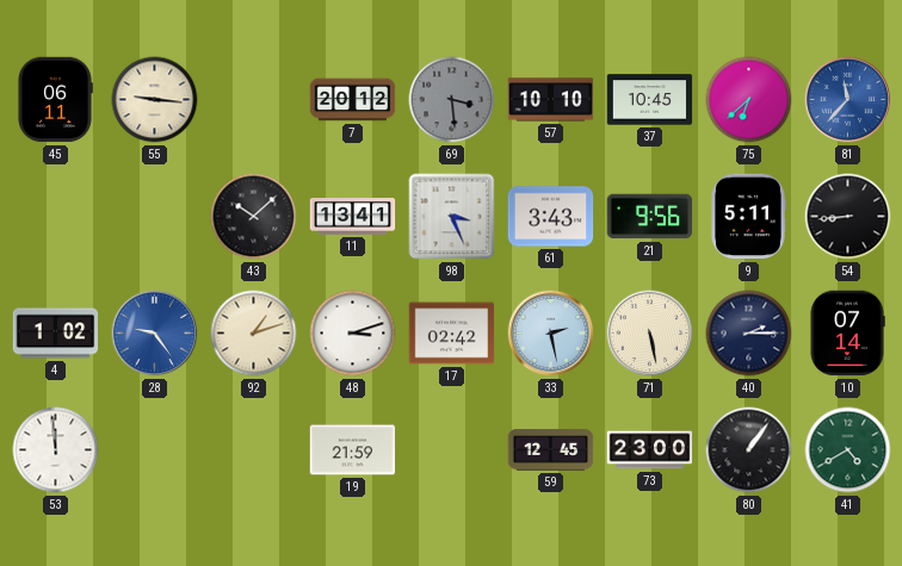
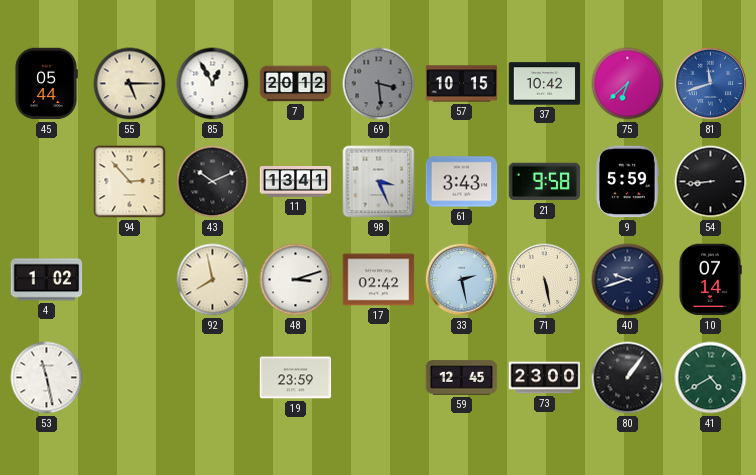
45: 06:11 -> 05:44 (46, 84)
55: 9:16 -> 5:15 (130, 84)
85: none -> 12:55 (213, 84)
57: 10:10 -> 10:15 (462, 84)
37: 10:45 -> 10:42 (545, 84)
81: 11:37 -> 11:42 (711, 84)
94: none -> 2:53 (130, 182)
43: 10:08 -> 10:11 (213, 182)
21: 9:56 -> 9:58 (545, 182)
9: 5:11 -> 5:59 (627, 182)
28: 9:24 -> none (155, 334)
92: 1:12 -> 7:58 (213, 280)
40: 2:15 -> 9:42 (628, 280)
53: 11:59 -> 11:28 (47, 378)
19: 21:59 -> 23:59 (296, 378)
